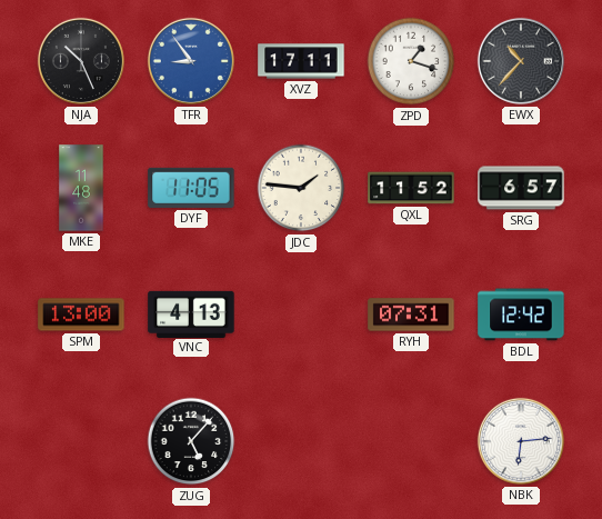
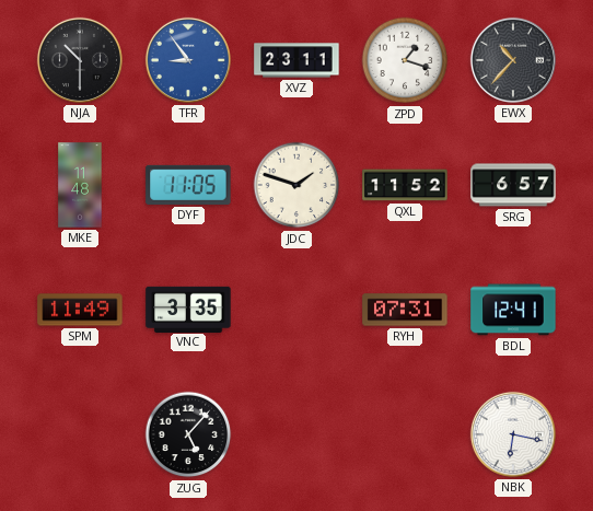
NJA: 10:26 -> 10:30 (80, 60)
XVZ: 17:11 -> 23:11 (296, 60)
JDC: 1:46 -> 1:48 (296, 185)
SPM: 13:00 -> 11:49 (80, 310)
VNC: 4:13 -> 3:35 (188, 309)
BDL: 12:42 -> 12:41 (513, 310)
NBK: 6:14 -> 6:17 (513, 434)
